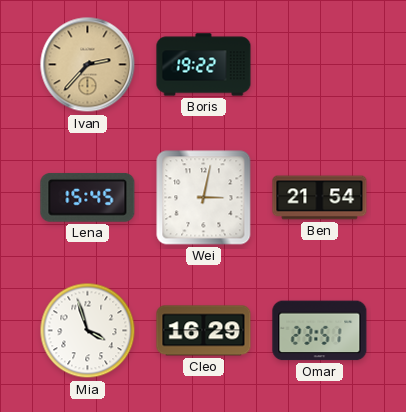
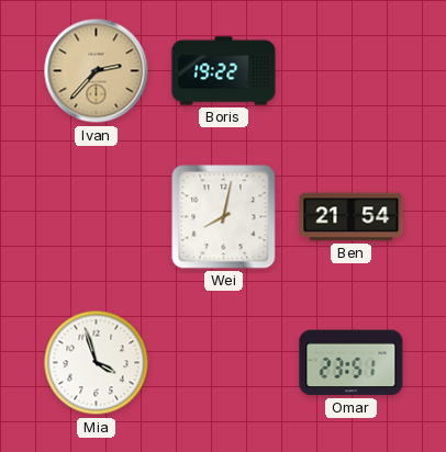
Lena: 15:45 -> none (88, 197)
Wei: 3:02 -> 8:02 (224, 217)
Cleo: 16:29 -> none (204, 331)
